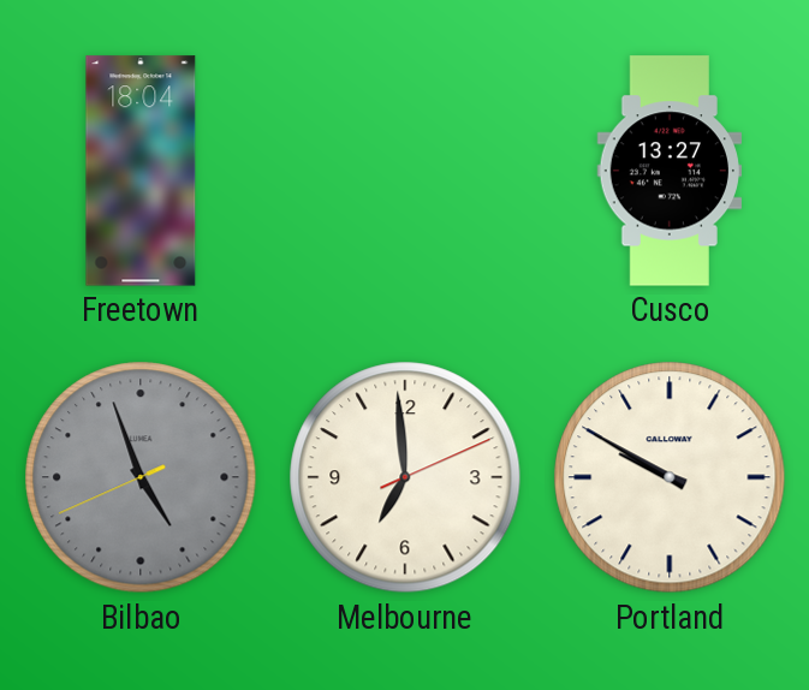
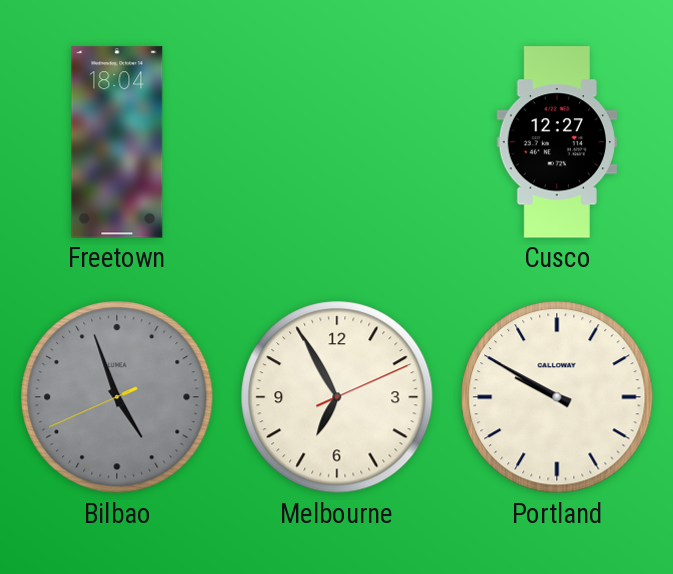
Cusco: 13:27 -> 12:27 (556, 142)
Melbourne: 6:59 -> 6:55 (337, 397)
